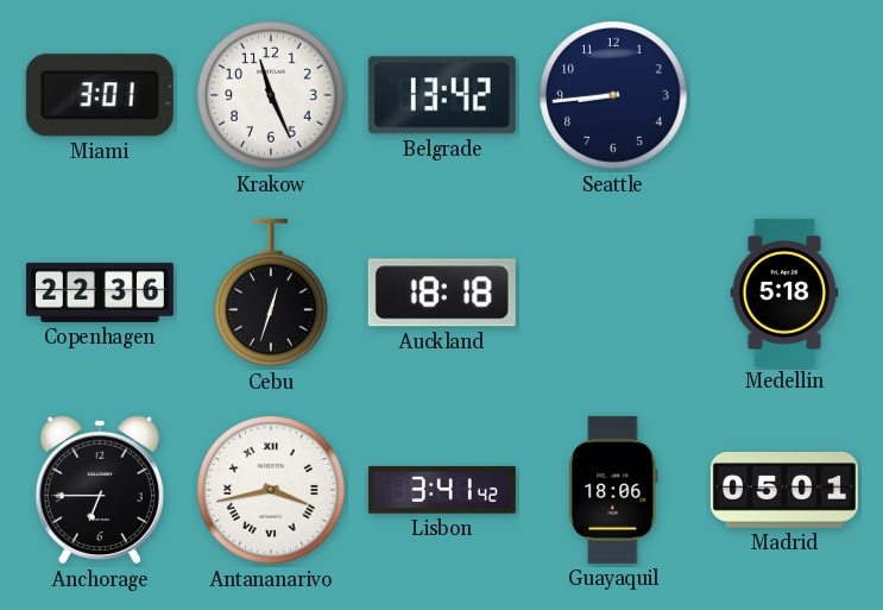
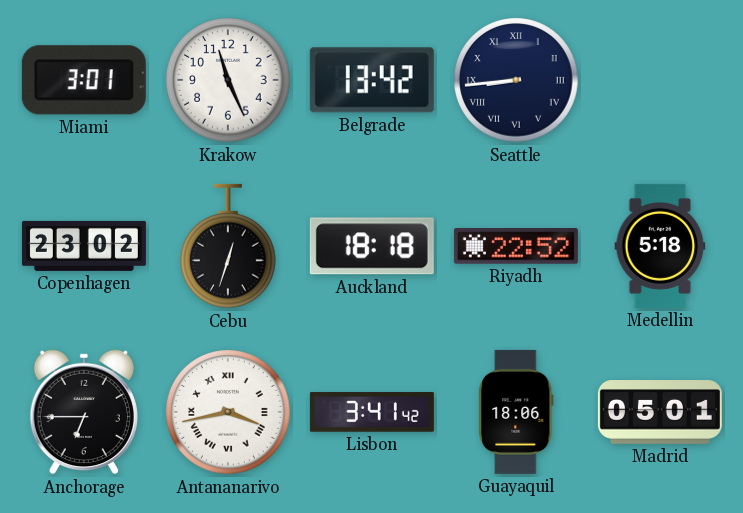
Seattle numerals: Arabic -> Roman (516, 80)
Copenhagen: 22:36 -> 23:02 (84, 246)
Riyadh: none -> 22:52 (516, 246)
